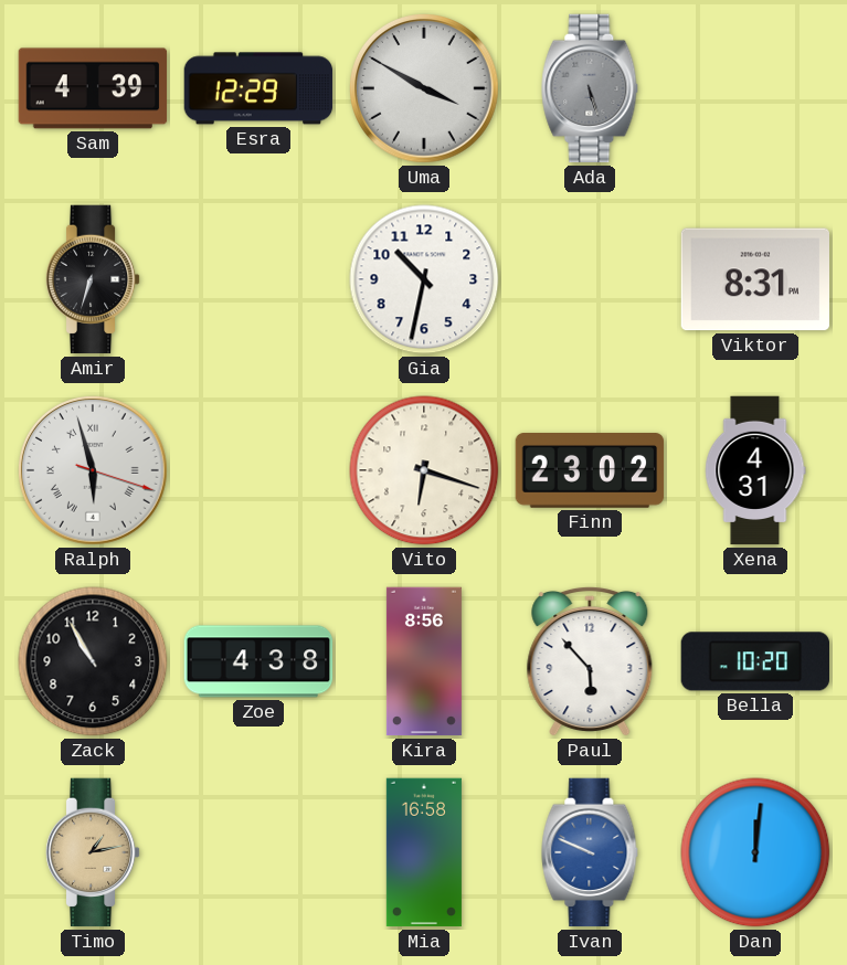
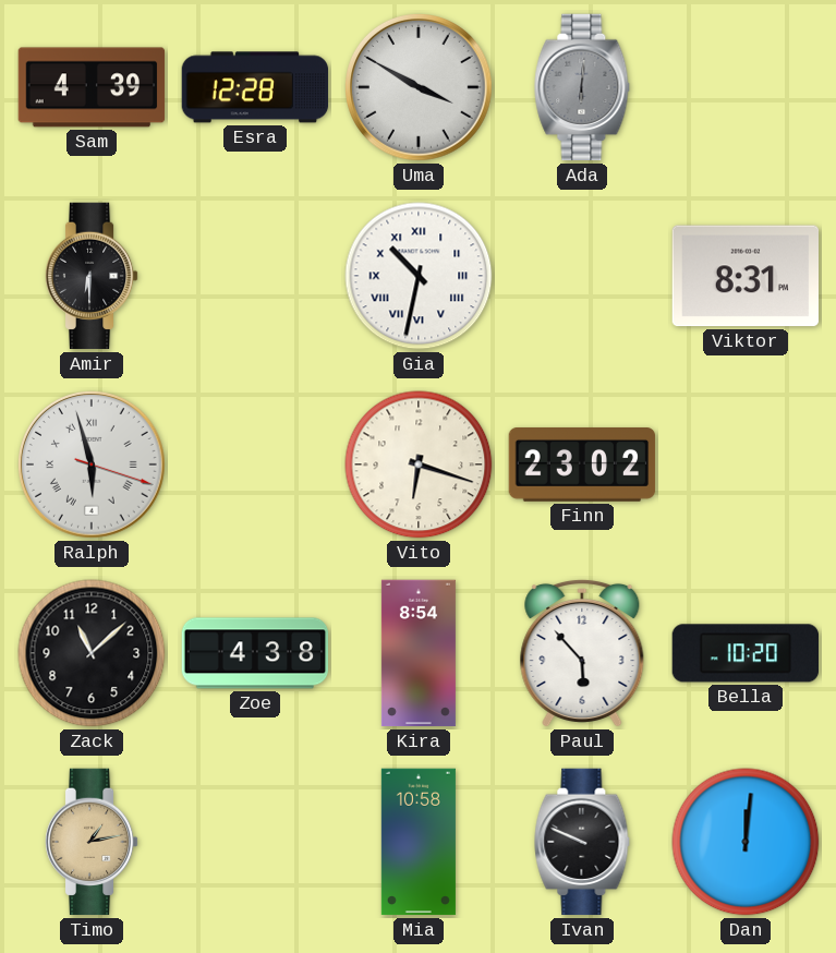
Esra: 12:29 -> 12:28 (255, 87)
Ada: 5:27 -> 6:01 (582, 87)
Amir: 6:33 -> 6:30 (92, 276)
Gia numerals: Arabic -> Roman (419, 276)
Xena: 4:31 -> none (755, 470)
Zack: 10:55 -> 11:08 (92, 653)
Kira: 8:56 -> 8:54 (419, 653)
Mia: 16:58 -> 10:58 (419, 842)
Ivan dial: blue -> black (582, 842)
